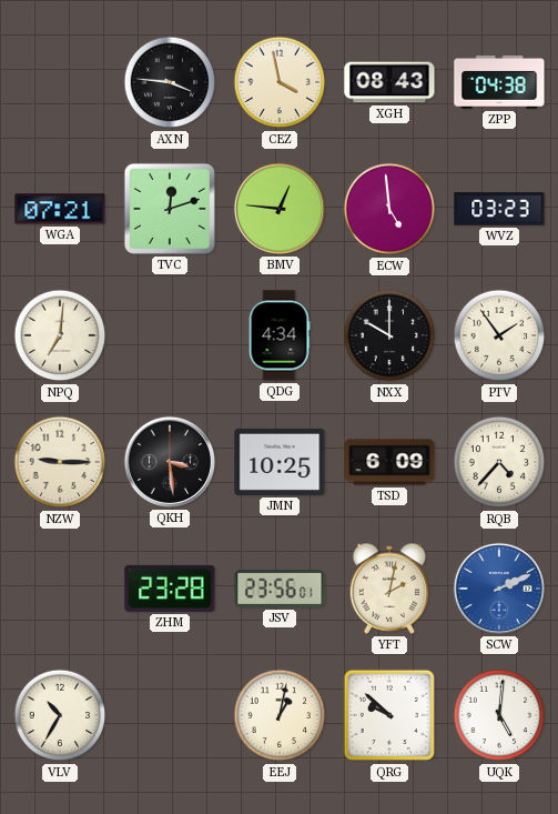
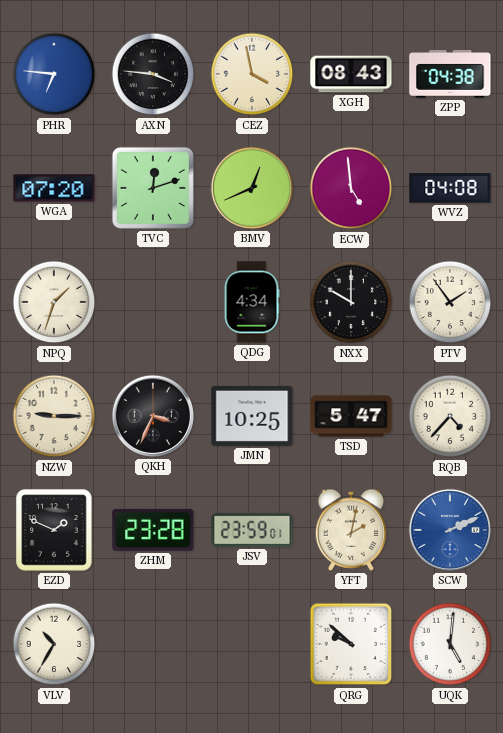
PHR: none -> 6:46 (54, 74)
WGA: 07:21 -> 07:20 (54, 188)
BMV: 12:46 -> 12:41 (252, 188)
WVZ: 03:23 -> 04:08 (450, 188)
NPQ: 7:01 -> 1:33 (54, 302)
QKH: 3:29 -> 3:34 (153, 416)
TSD: 6:09 -> 5:47 (351, 416)
EZD: none -> 1:49 (54, 530)
JSV: 23:56 -> 23:59 (252, 530)
EEJ: 1:02 -> none (280, 715)
